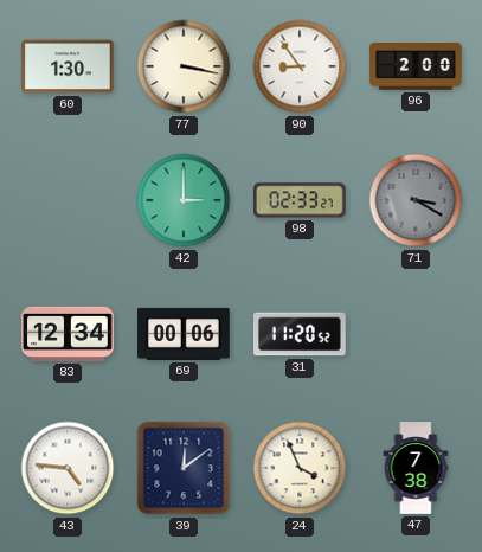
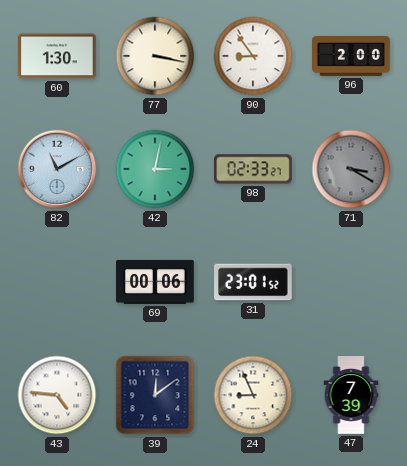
82: none -> 11:10 (57, 169)
42: 3:00 -> 3:02 (155, 169)
83: 12:34 -> none (68, 334)
31: 11:20 -> 23:01 (254, 282)
24: 3:56 -> 8:56 (253, 395)
47: 7:38 -> 7:39 (351, 395)
